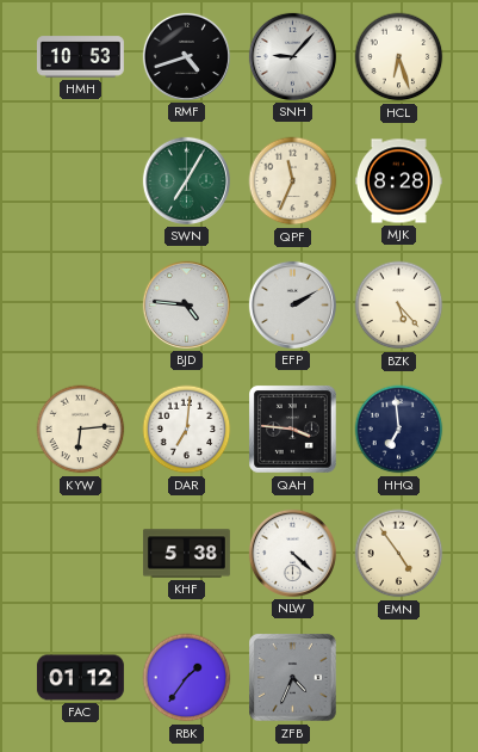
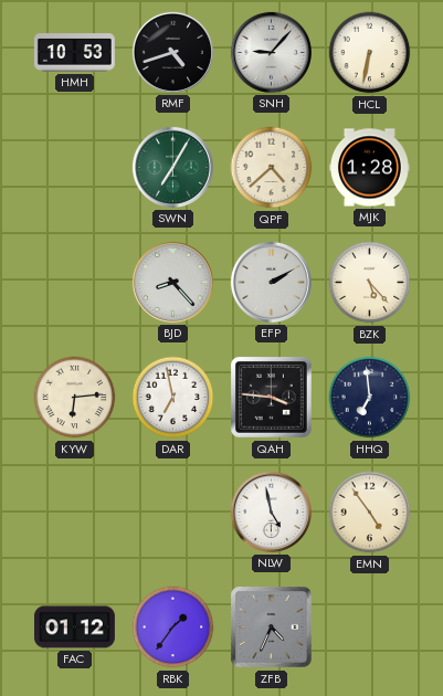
HCL: 6:27 -> 6:32 (370, 53)
QPF: 11:34 -> 4:38 (272, 168)
MJK: 8:28 -> 1:28 (369, 168)
BJD: 4:46 -> 8:23 (172, 282)
DAR: 7:01 -> 6:58 (173, 398)
KHF: 5:38 -> none (186, 554)
NLW: 4:22 -> 4:58 (271, 512)
